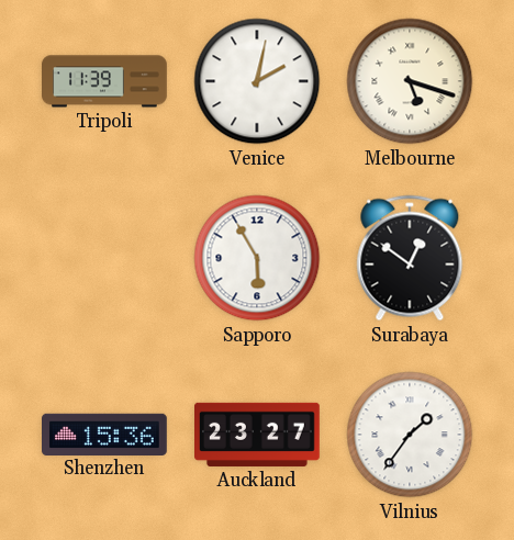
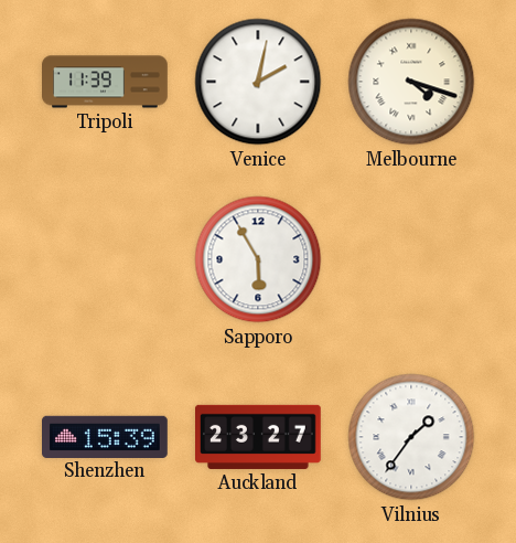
Melbourne: 5:18 -> 4:18 (411, 82)
Surabaya: 12:51 -> none (410, 258)
Shenzhen: 15:36 -> 15:39 (106, 436)
